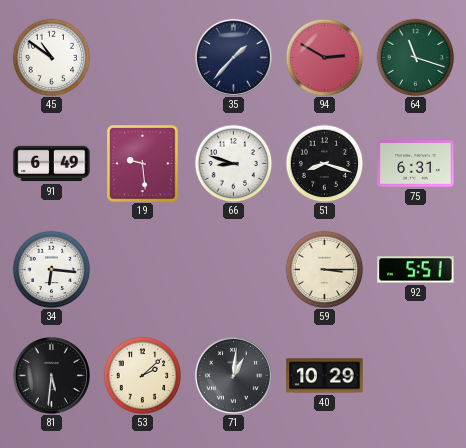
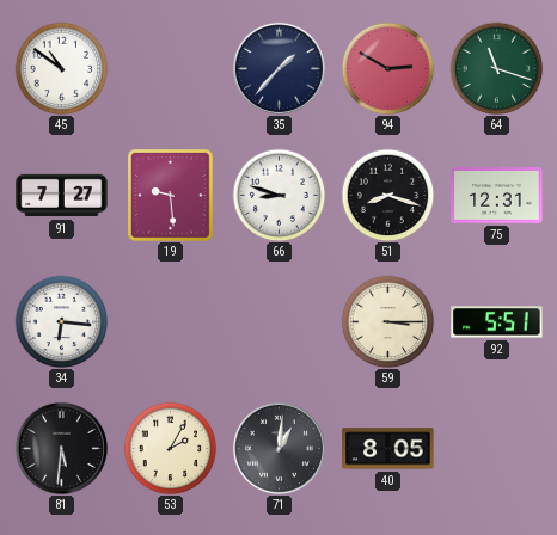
91: 6:49 -> 7:27 (62, 196)
75: 6:31 -> 12:31 (497, 196)
53: 2:08 -> 2:05 (170, 448)
40: 10:29 -> 8:05 (388, 449)
